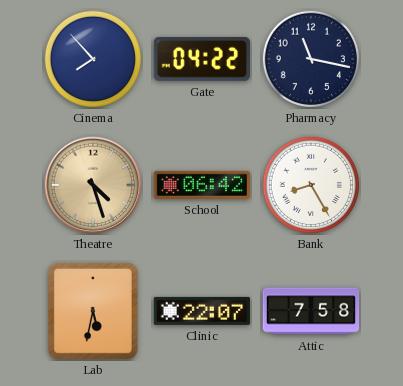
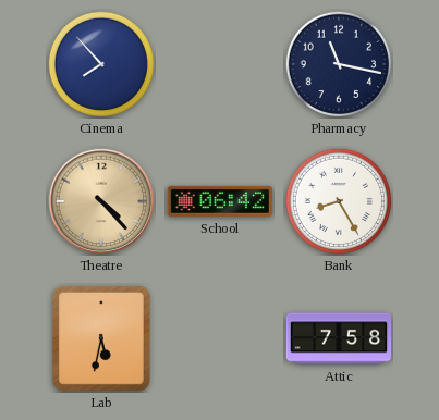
Gate: 04:22 -> none (202, 59)
Theatre: 4:27 -> 4:23 (101, 201)
Clinic: 22:07 -> none (201, 311)
